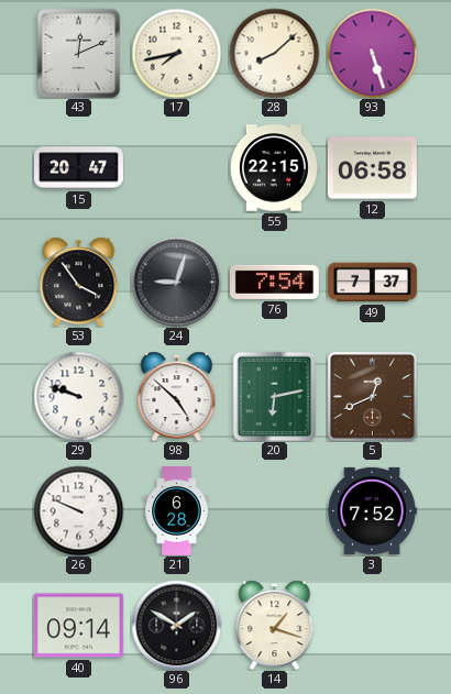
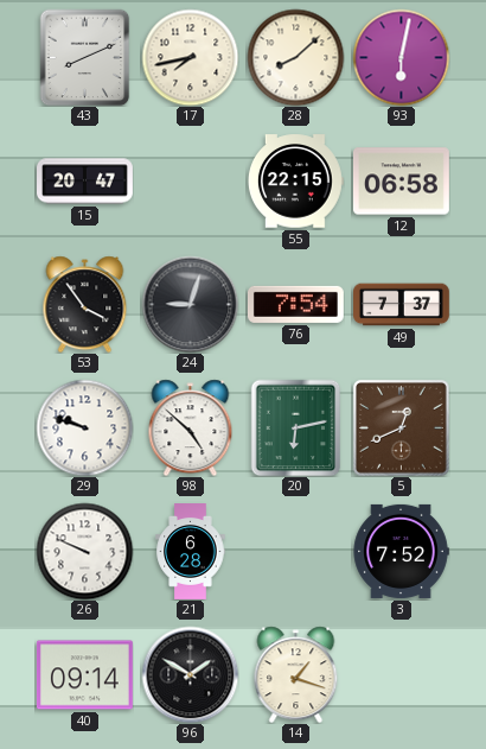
43: 12:11 -> 8:11 (85, 57)
93: 5:27 -> 6:02 (401, 57)
